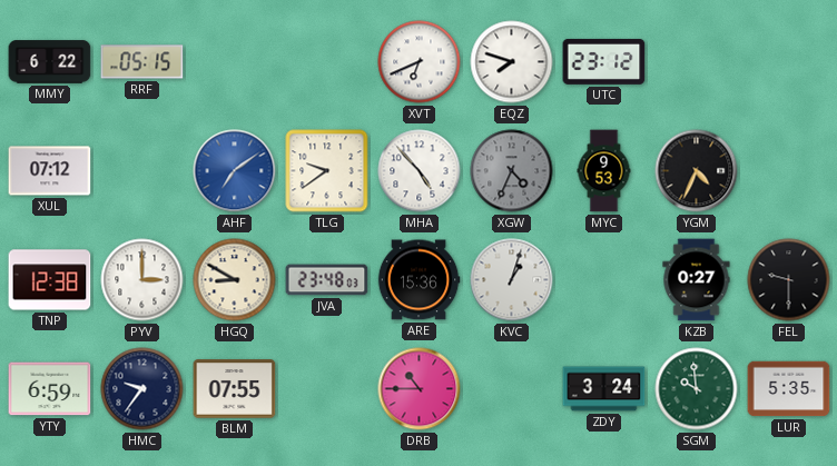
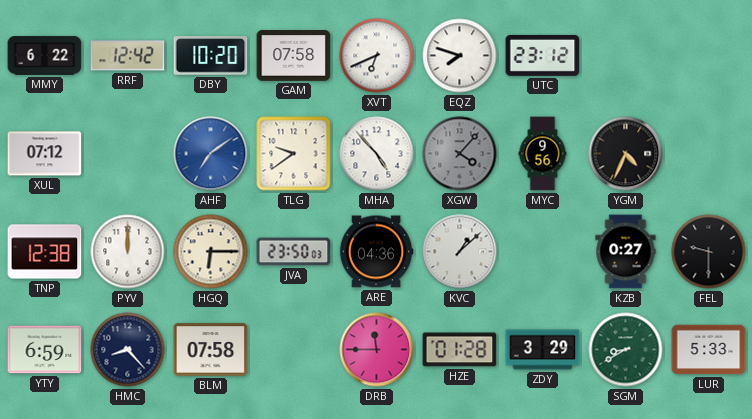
RRF: 05:15 -> 12:42 (128, 56)
DBY: none -> 10:20 (211, 56)
GAM: none -> 07:58 (294, 56)
XGW: 4:34 -> 4:07 (460, 154)
MYC: 9:53 -> 9:56 (543, 154)
PYV: 3:00 -> 12:00 (128, 252)
HGQ: 8:50 -> 6:15 (211, 252)
JVA: 23:48 -> 23:50 (294, 252)
ARE: 15:36 -> 04:36 (376, 252)
KVC: 1:03 -> 1:08 (460, 252)
HMC: 9:36 -> 8:23 (128, 350)
BLM: 07:55 -> 07:58 (211, 350)
DRB: 10:45 -> 11:45 (377, 350)
HZE: none -> 01:28 (460, 350)
ZDY: 3:24 -> 3:29 (543, 350)
SGM: 9:59 -> 8:40 (626, 350)
LUR: 5:35 -> 5:33 (709, 350)
